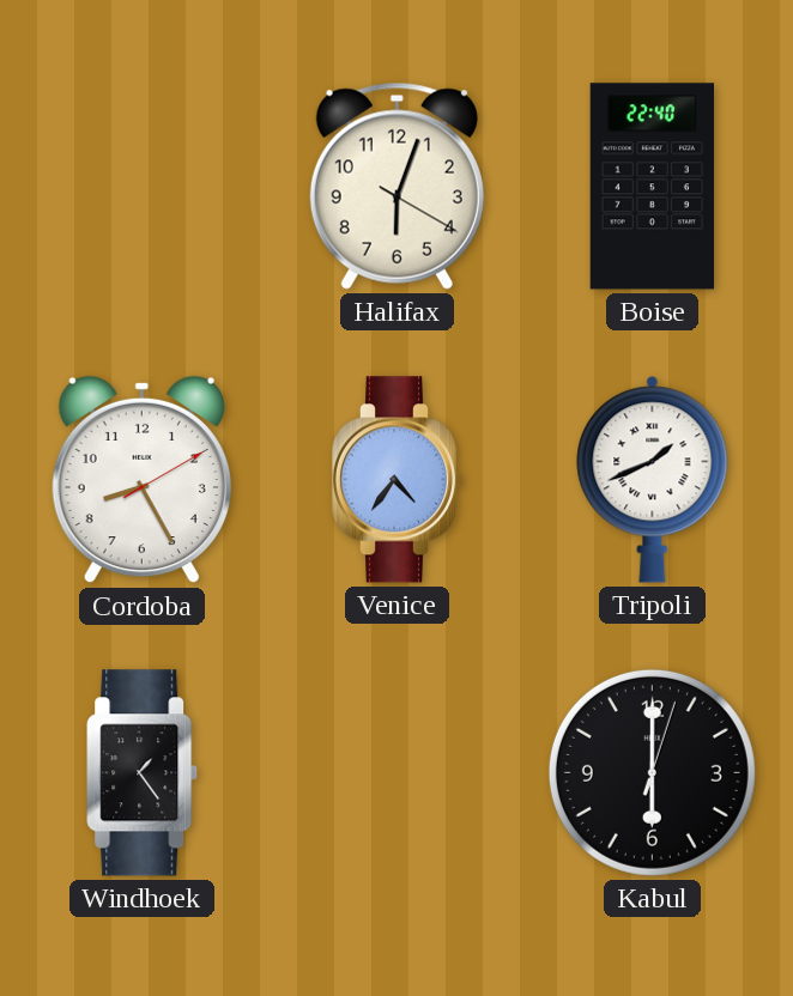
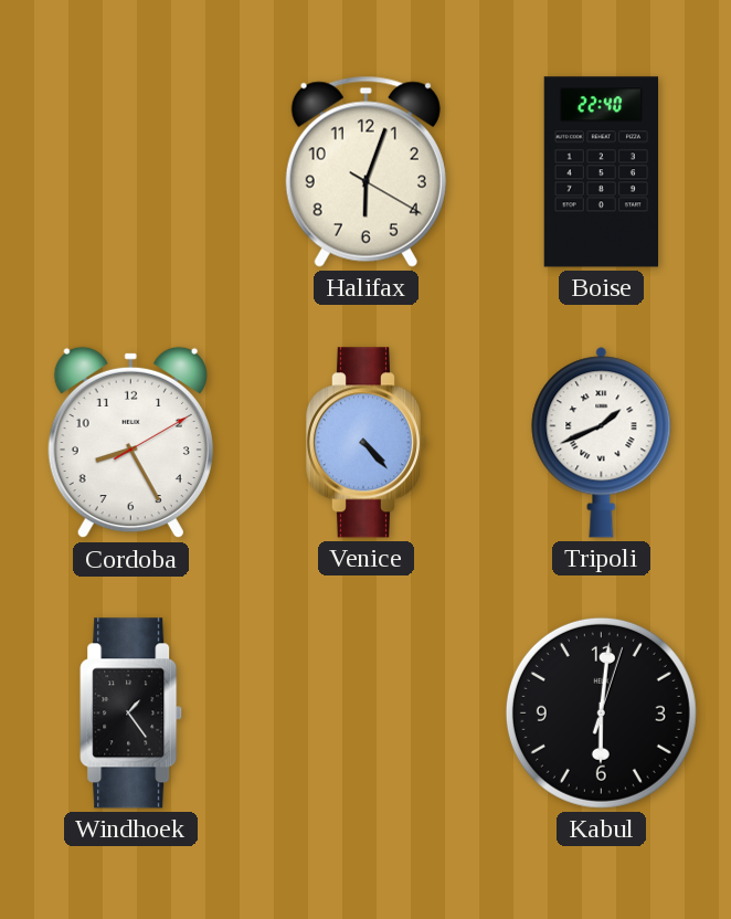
Venice: 4:36 -> 4:23 (367, 443)
Kabul: 6:00 -> 6:01 (601, 712)
